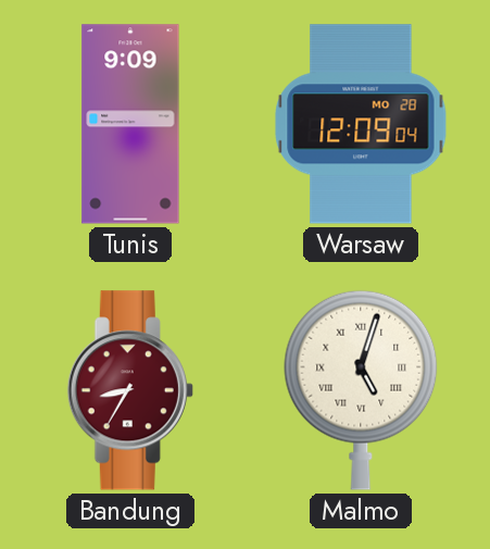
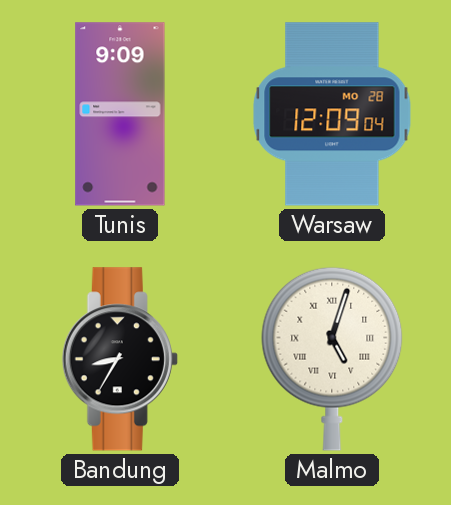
Bandung dial: burgundy -> black (120, 359)
